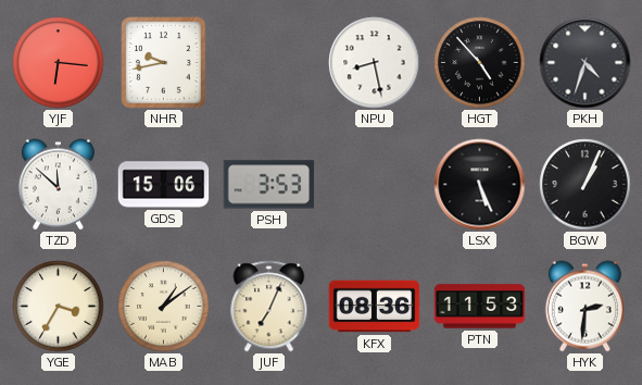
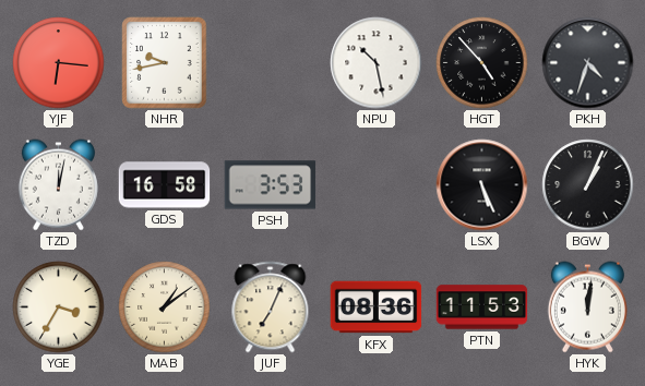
NPU: 8:28 -> 10:28 (377, 63)
TZD: 11:52 -> 12:02 (58, 185)
GDS: 15:06 -> 16:58 (165, 185)
HYK: 2:31 -> 12:01 (587, 307)
